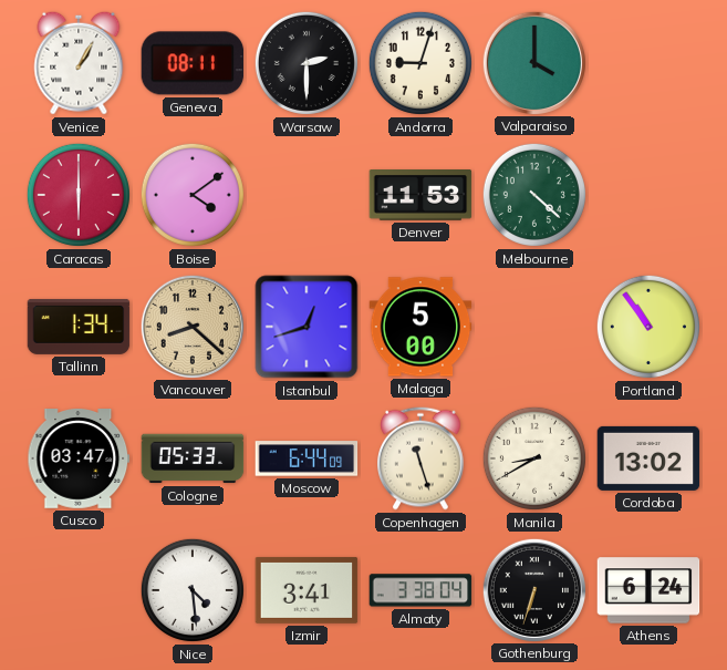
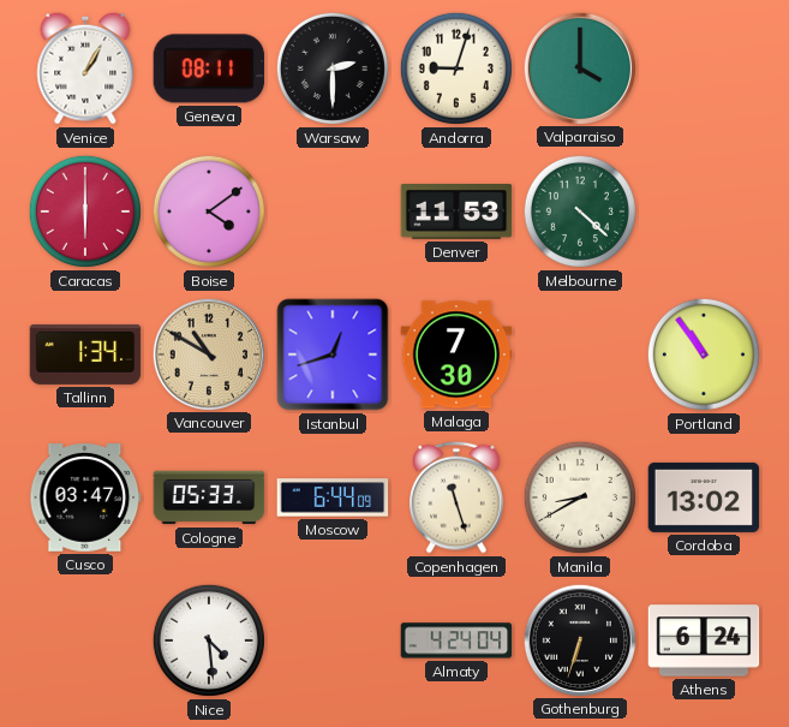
Vancouver: 8:22 -> 10:50 (208, 353)
Malaga: 5:00 -> 7:30 (456, 354)
Izmir: 3:41 -> none (307, 590)
Almaty: 3:38 -> 4:24 (456, 640)
